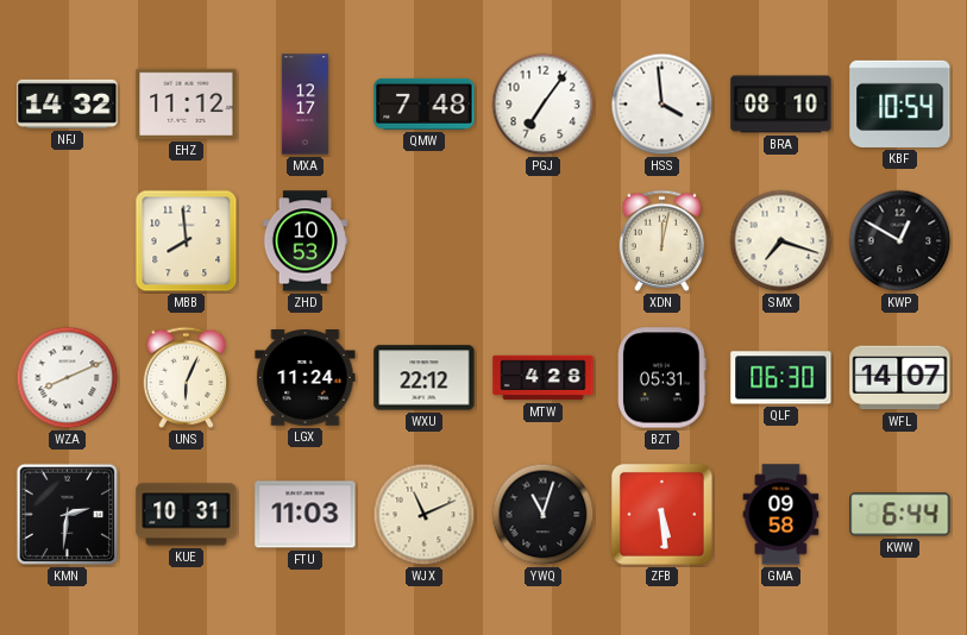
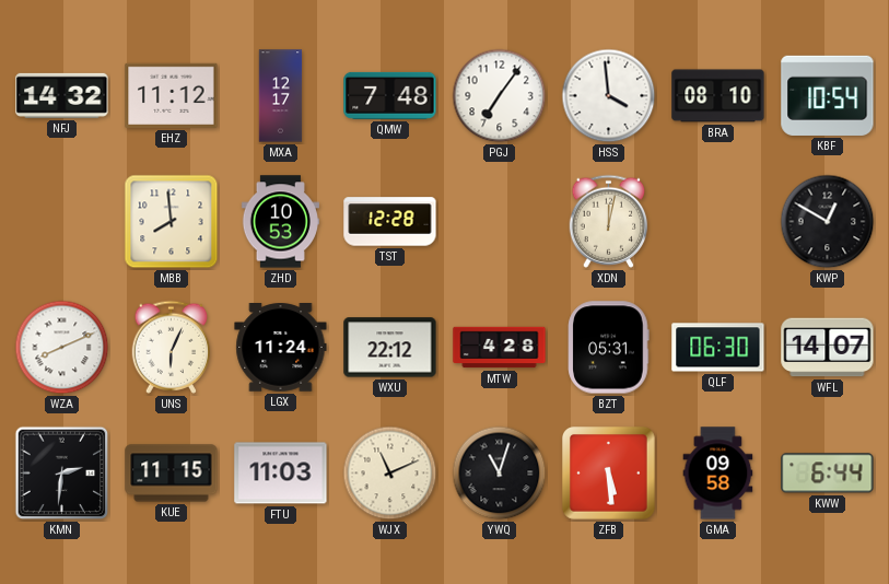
TST: none -> 12:28 (390, 222)
SMX: 7:18 -> none (781, 241)
KUE: 10:31 -> 11:15 (172, 474)
